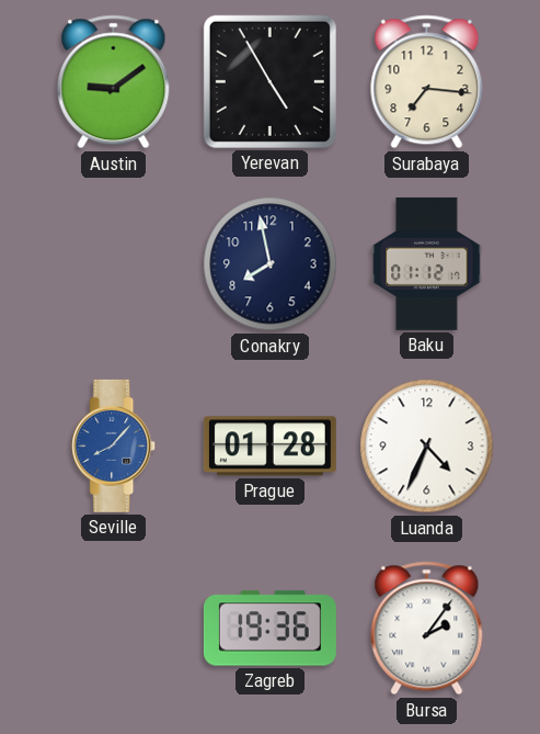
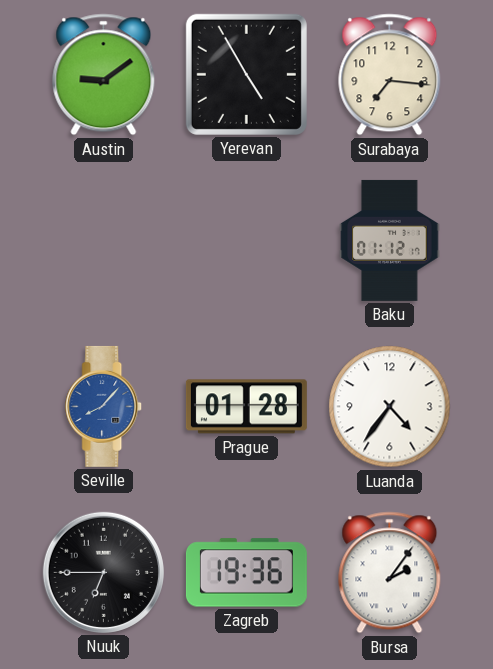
Conakry: 7:58 -> none (271, 264)
Luanda: 4:34 -> 4:36 (390, 407)
Nuuk: none -> 6:45 (103, 572)
